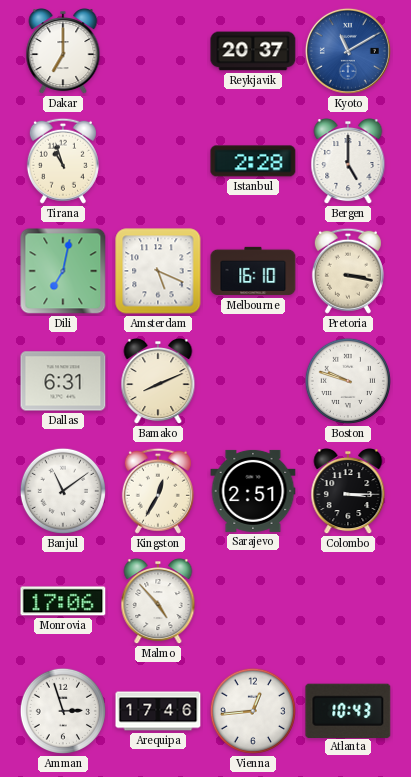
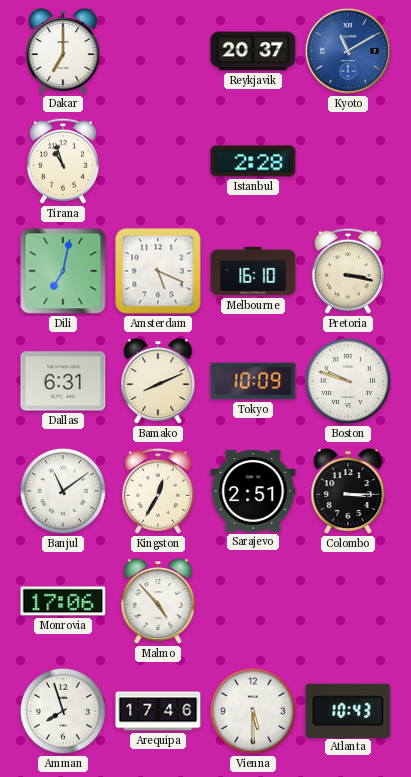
Bergen: 5:00 -> none (348, 162)
Tokyo: none -> 10:09 (253, 381)
Amman: 2:57 -> 7:57 (63, 711)
Vienna: 12:44 -> 5:30 (253, 711)
